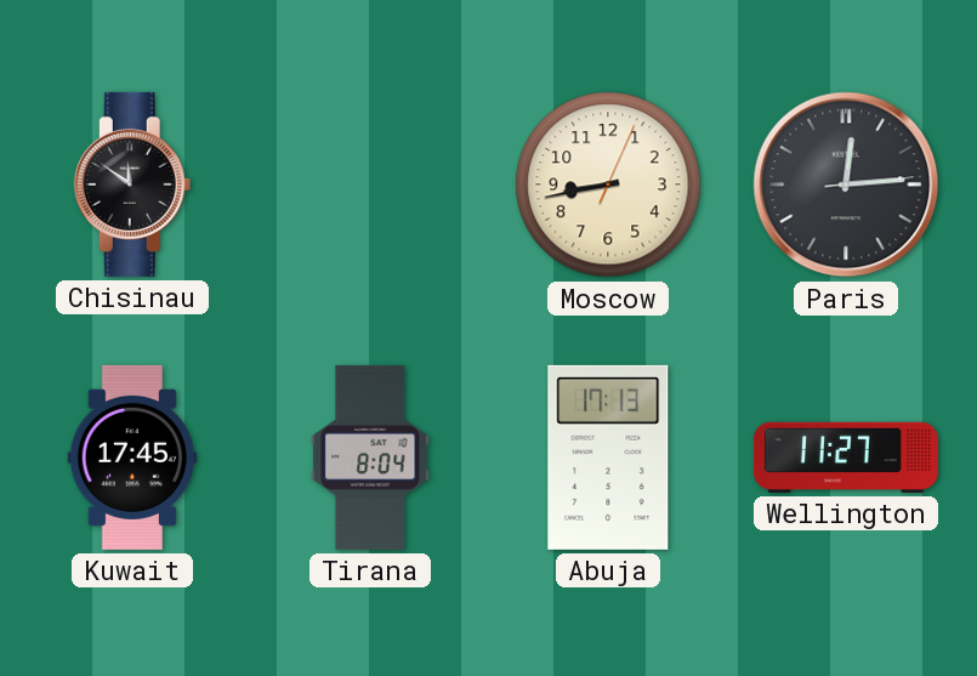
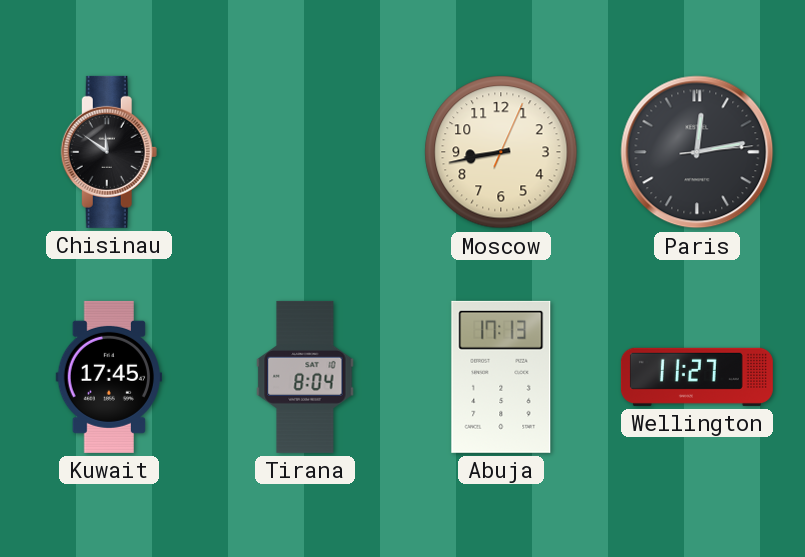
Paris: 12:14 -> 12:13 (697, 152)
